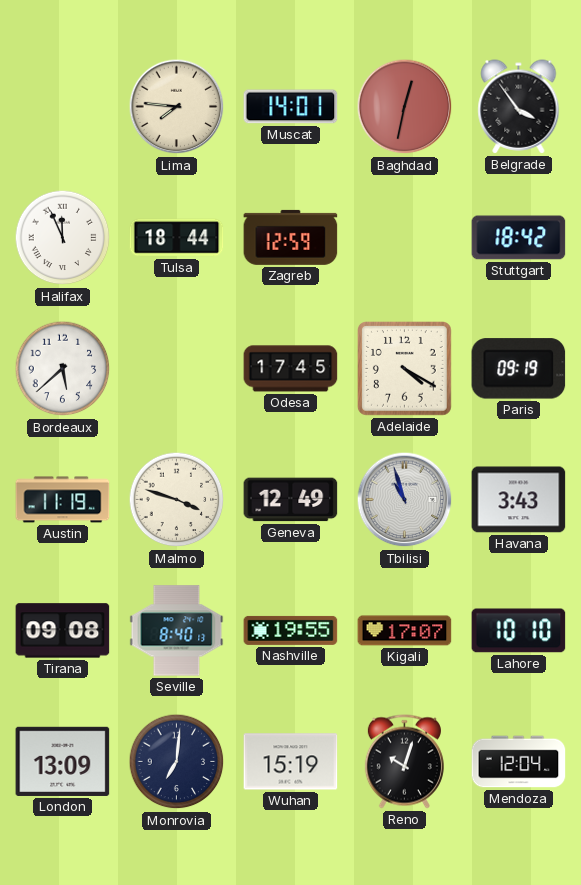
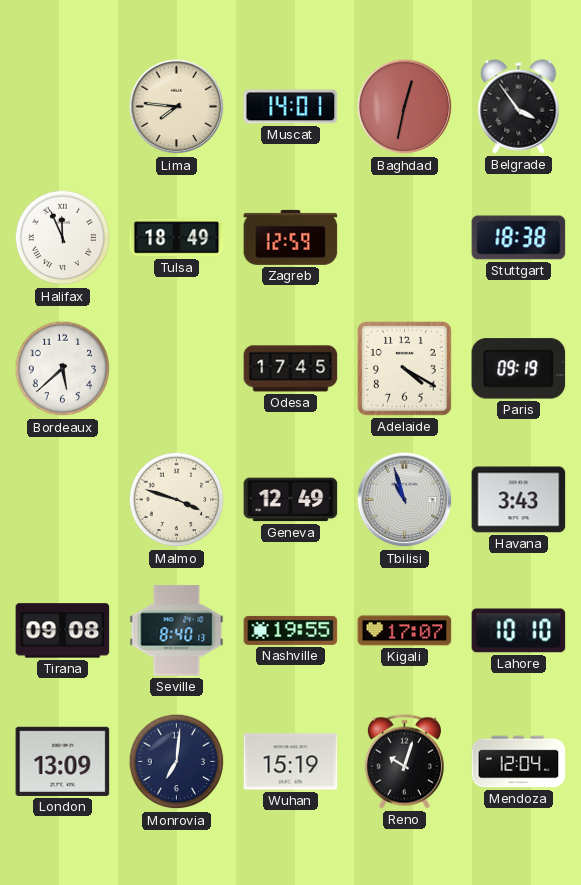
Tulsa: 18:44 -> 18:49 (177, 238)
Stuttgart: 18:42 -> 18:38 (519, 238)
Austin: 11:19 -> none (63, 500)
